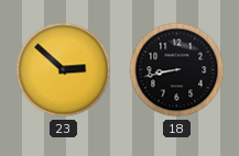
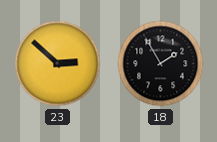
18: 8:43 -> 1:55 (161, 64)
